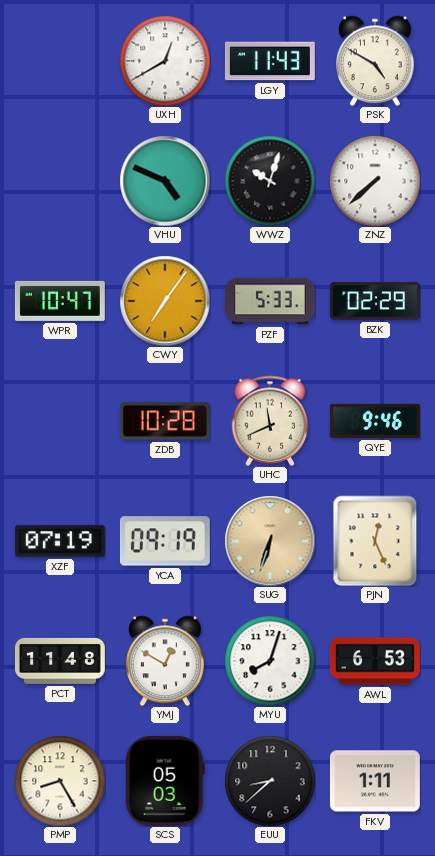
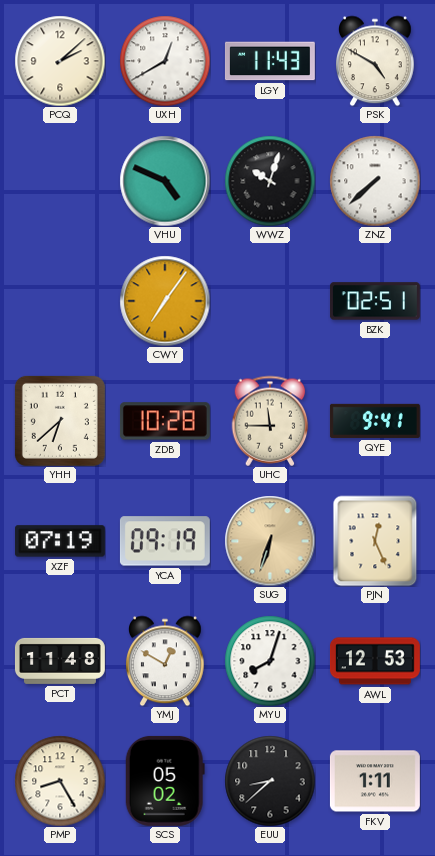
PCQ: none -> 2:08 (60, 61)
WPR: 10:47 -> none (60, 301)
PZF: 5:33 -> none (270, 301)
BZK: 02:29 -> 02:51 (375, 301)
YHH: none -> 6:38 (60, 421)
UHC: 11:41 -> 11:45 (270, 421)
QYE: 9:46 -> 9:41 (375, 421)
AWL: 6:53 -> 12:53 (375, 661)
SCS: 05:03 -> 05:02 (165, 781)
